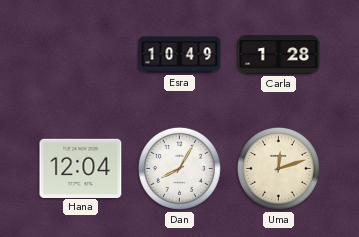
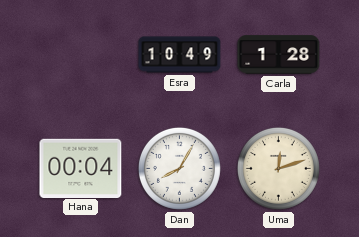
Hana: 12:04 -> 00:04 (81, 168)
